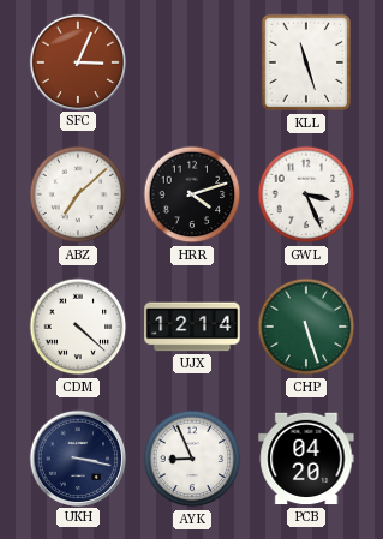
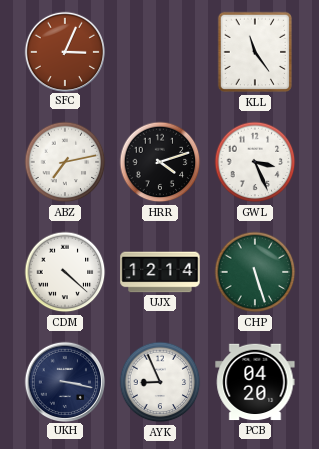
KLL: 11:27 -> 11:24 (254, 52)
ABZ: 7:08 -> 7:13 (65, 162)
